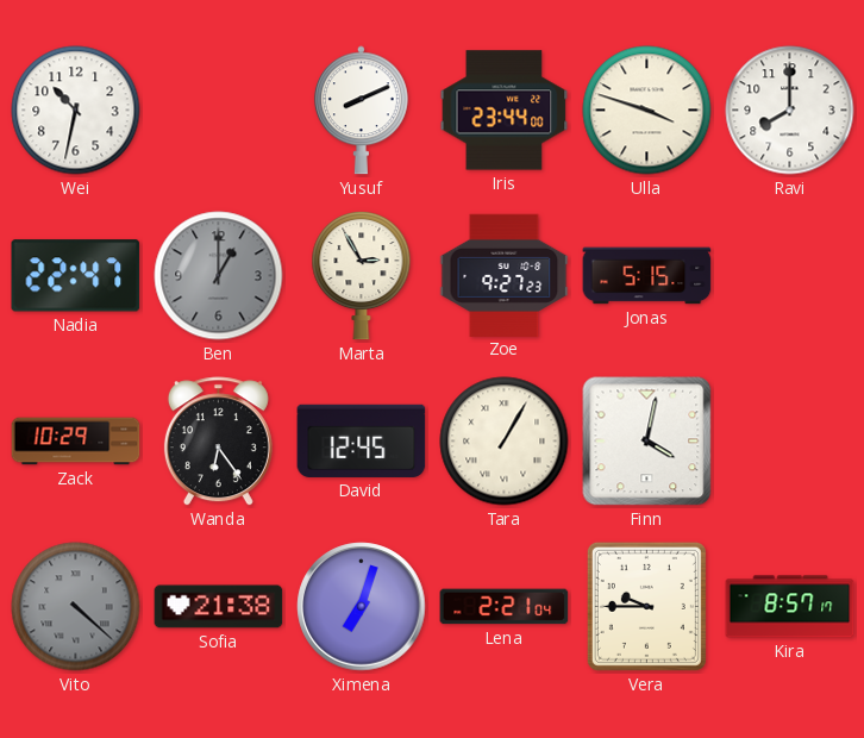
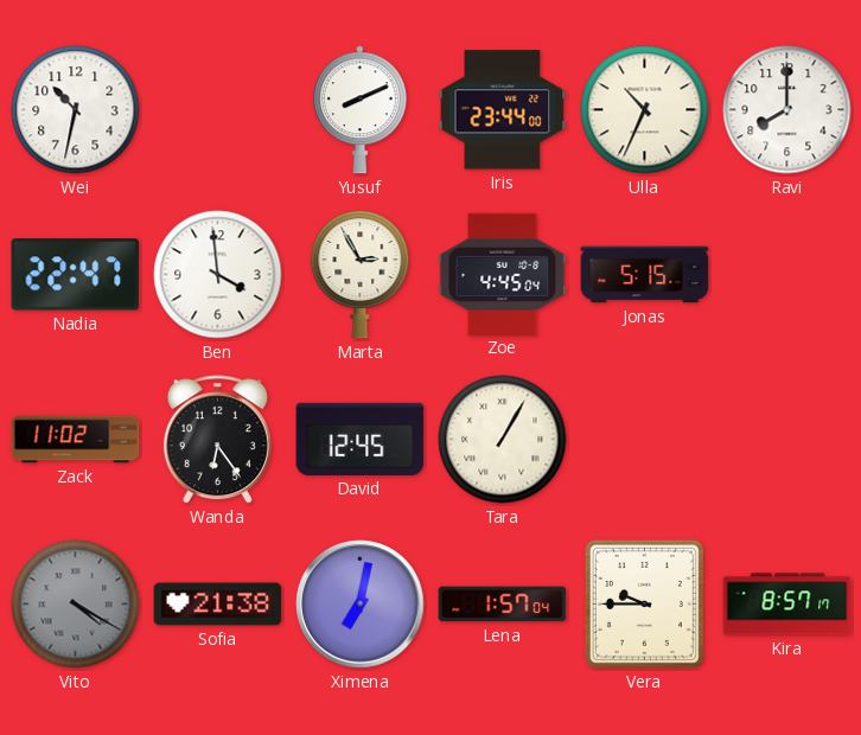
Ulla: 3:48 -> 10:34 (645, 110)
Ben: 1:00 -> 3:59 (218, 275)
Ben dial: grey -> white (218, 275)
Zoe: 9:27 -> 4:45 (503, 274)
Zack: 10:29 -> 11:02 (76, 440)
Finn: 4:02 -> none (647, 442)
Vito: 4:22 -> 4:20 (76, 605)
Ximena: 7:03 -> 7:02 (361, 605)
Lena: 2:21 -> 1:57 (503, 605)
